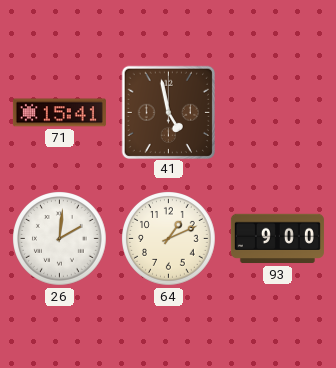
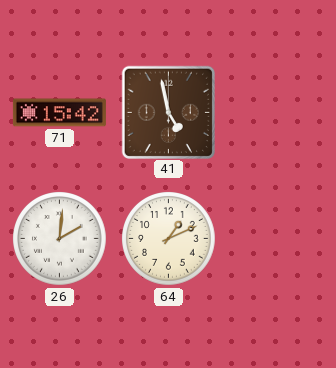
71: 15:41 -> 15:42 (59, 113)
93: 9:00 -> none (277, 239)
